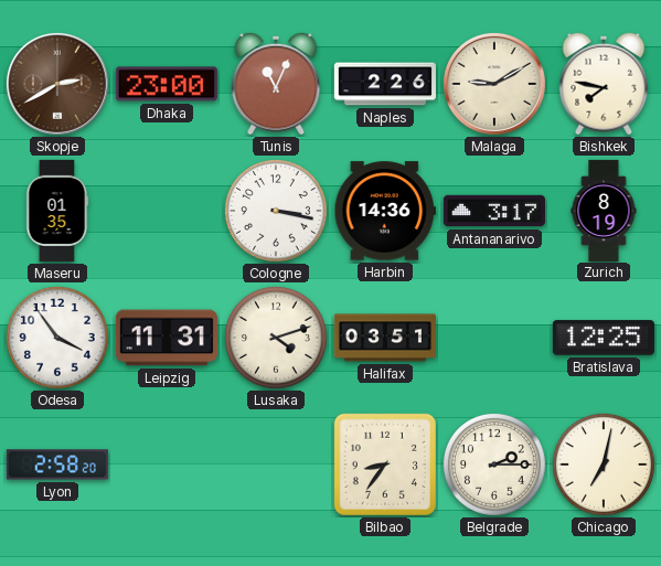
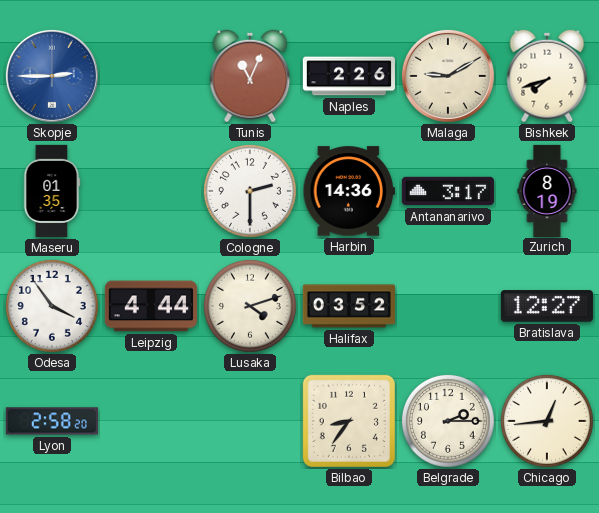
Skopje: 2:40 -> 2:45 (52, 76)
Skopje dial: brown -> blue (52, 76)
Dhaka: 23:00 -> none (167, 84)
Bishkek: 7:47 -> 7:42 (547, 76)
Cologne: 3:17 -> 2:30 (250, 191)
Leipzig: 11:31 -> 4:44 (151, 306)
Halifax: 03:51 -> 03:52 (349, 306)
Bratislava: 12:25 -> 12:27 (547, 306)
Chicago: 7:02 -> 12:44 (547, 421)
